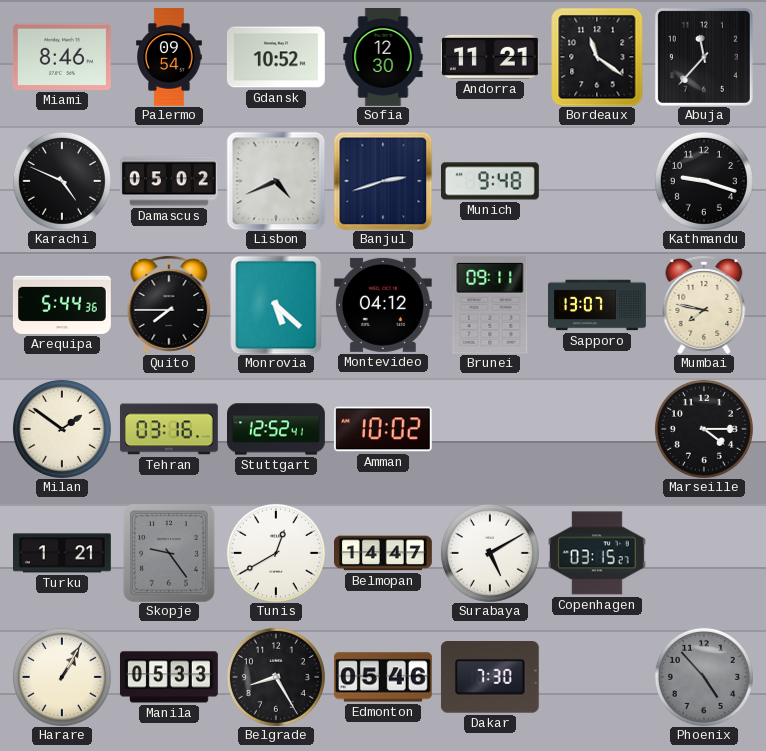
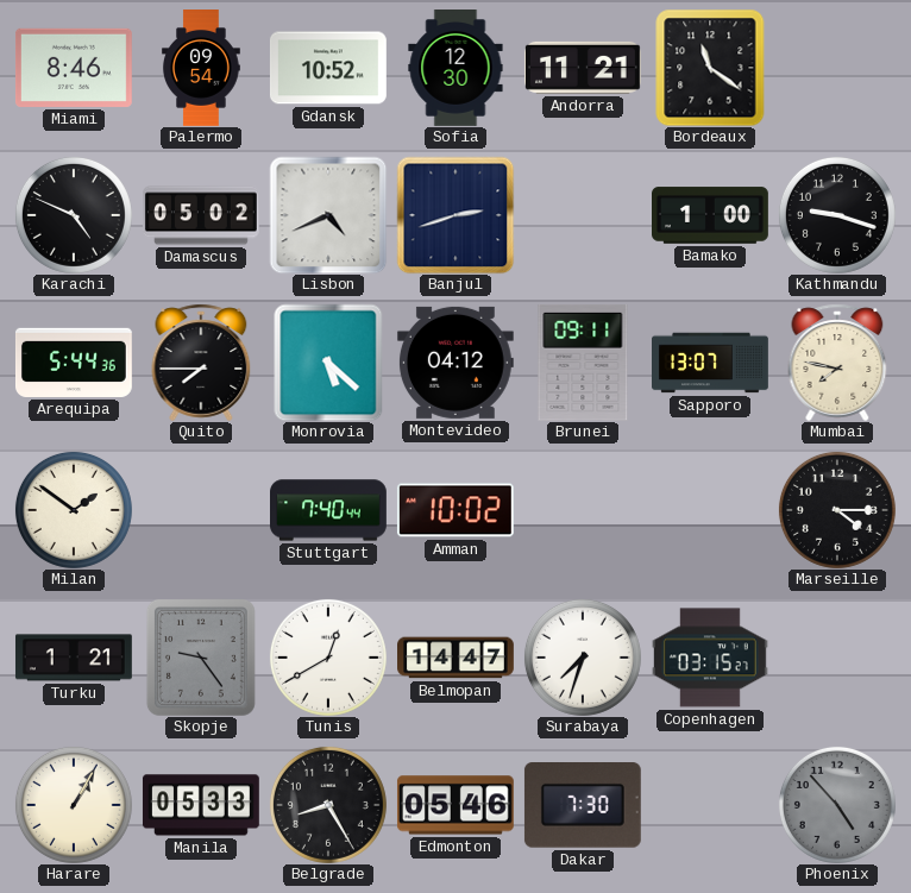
Abuja: 11:37 -> none (704, 57)
Munich: 9:48 -> none (491, 181)
Bamako: none -> 1:00 (711, 215)
Tehran: 03:16 -> none (169, 429)
Stuttgart: 12:52 -> 7:40 (329, 510)
Surabaya: 5:10 -> 7:33 (583, 658)
